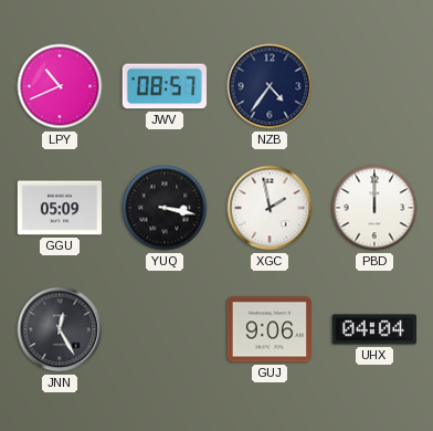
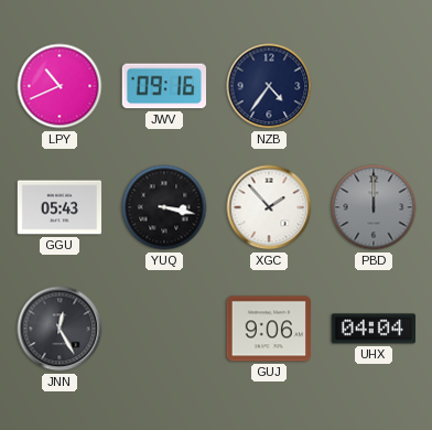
JWV: 08:57 -> 09:16 (163, 86)
GGU: 05:09 -> 05:43 (60, 207)
XGC: 1:58 -> 1:53 (269, 207)
PBD dial: white -> grey (374, 207)
